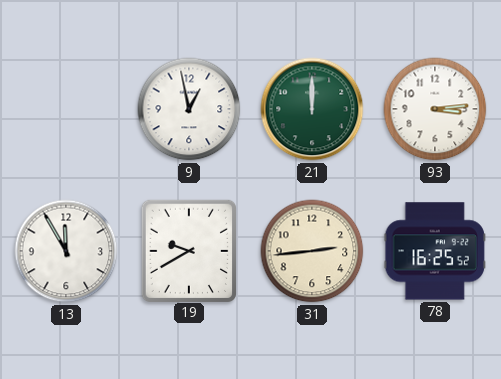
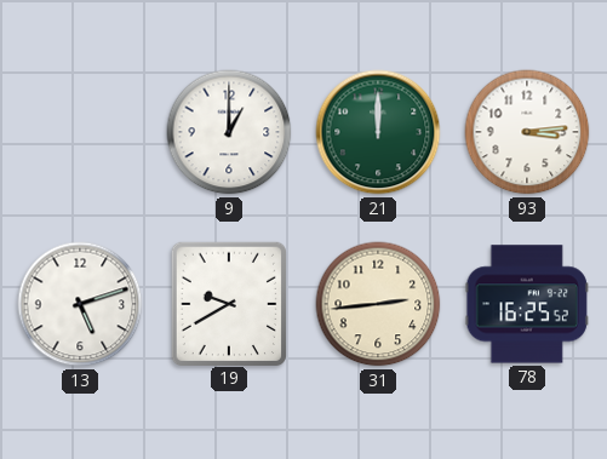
9: 12:58 -> 1:00 (229, 132)
13: 11:55 -> 5:12 (80, 304)
